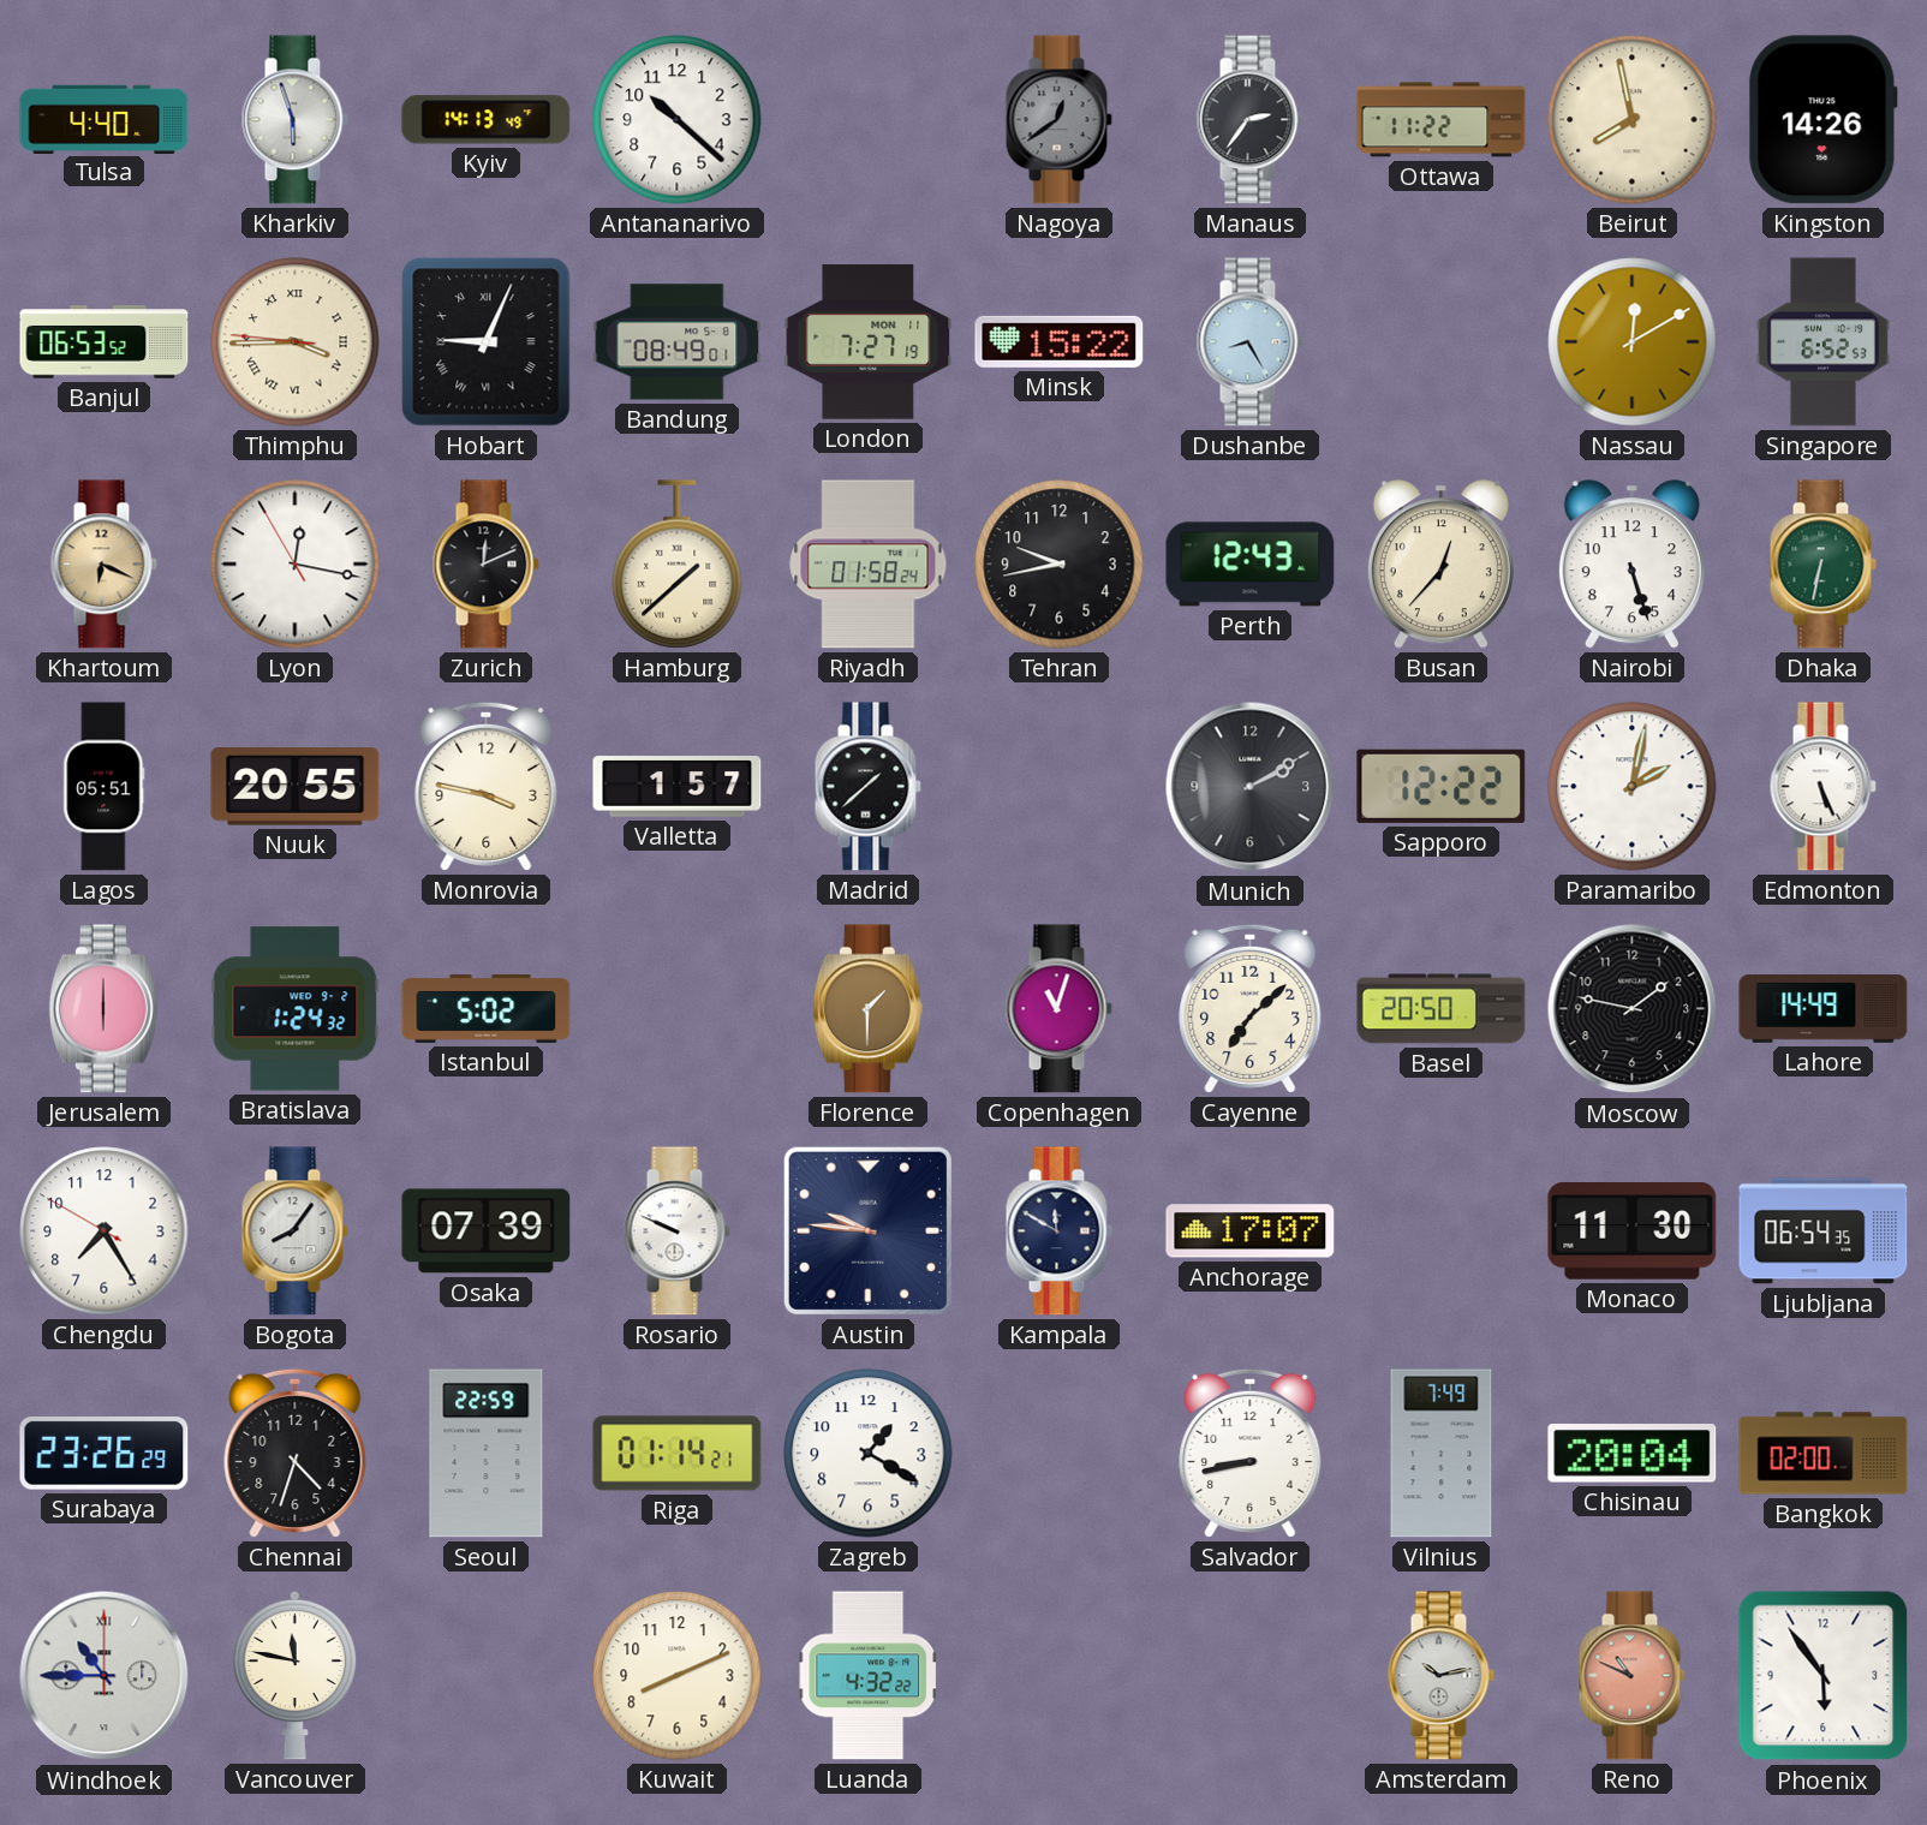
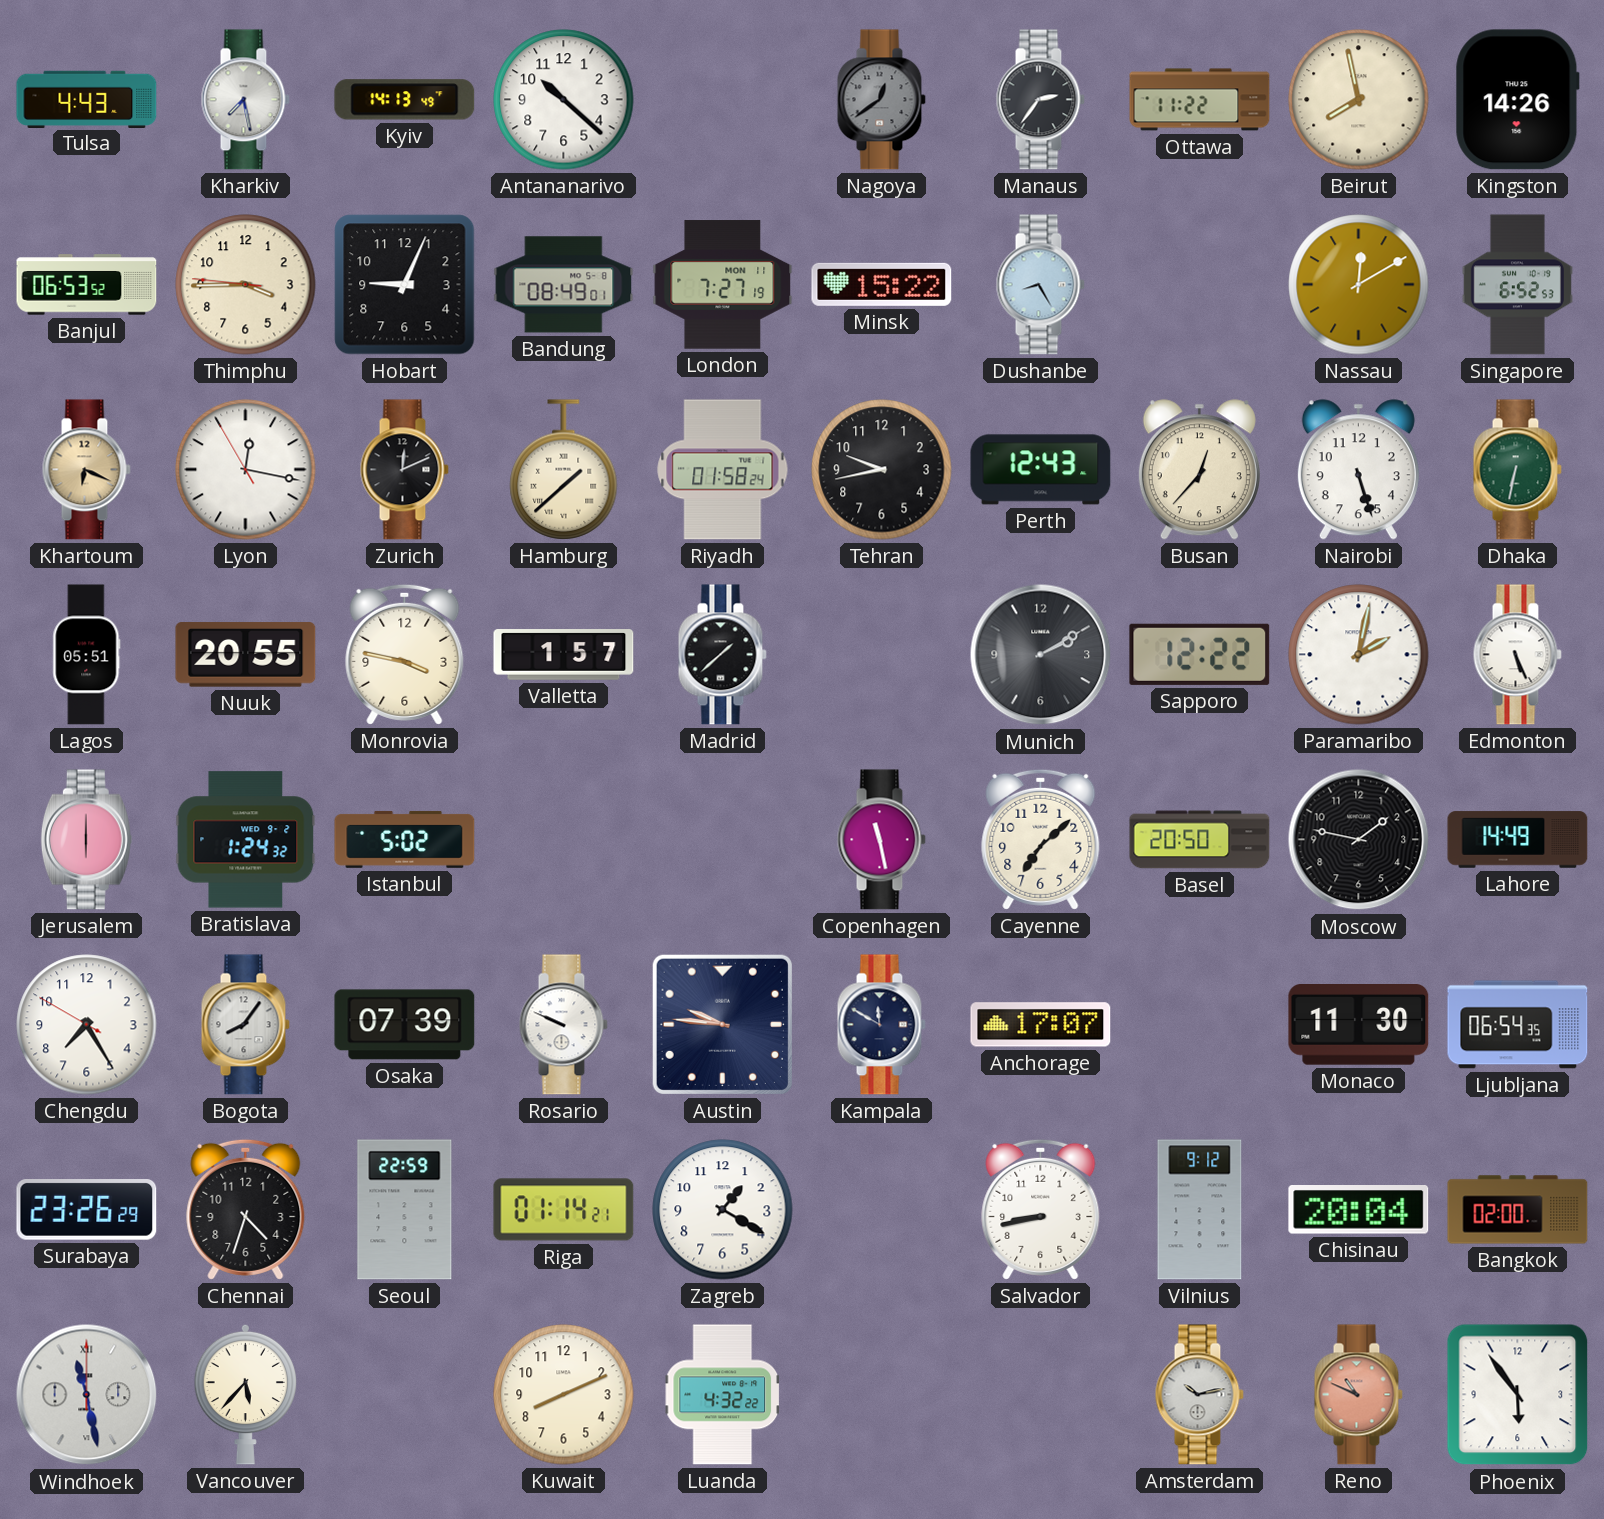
Tulsa: 4:40 -> 4:43 (87, 99)
Kharkiv: 5:57 -> 7:28 (245, 100)
Thimphu numerals: Roman -> Arabic (246, 285)
Hobart numerals: Roman -> Arabic (405, 285)
Florence: 1:30 -> none (867, 1009)
Copenhagen: 11:03 -> 11:28 (881, 840)
Vilnius: 7:49 -> 9:12 (1200, 1210)
Windhoek: 10:45 -> 11:28 (87, 1395)
Vancouver: 11:47 -> 5:37 (246, 1394)
